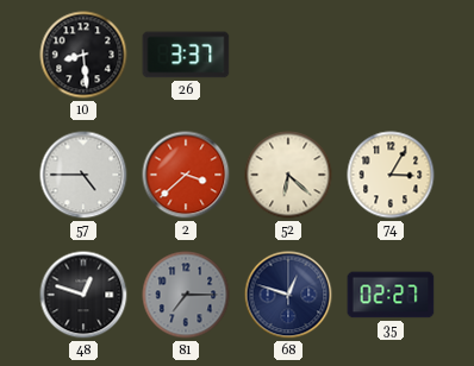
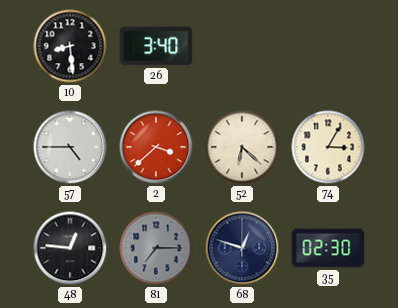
26: 3:37 -> 3:40 (156, 46)
48: 12:48 -> 12:46 (70, 248)
35: 02:27 -> 02:30 (328, 248)
